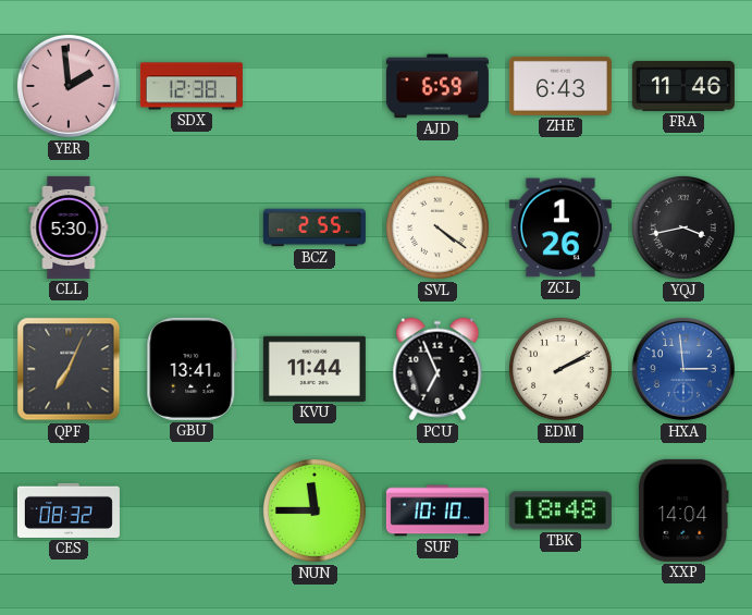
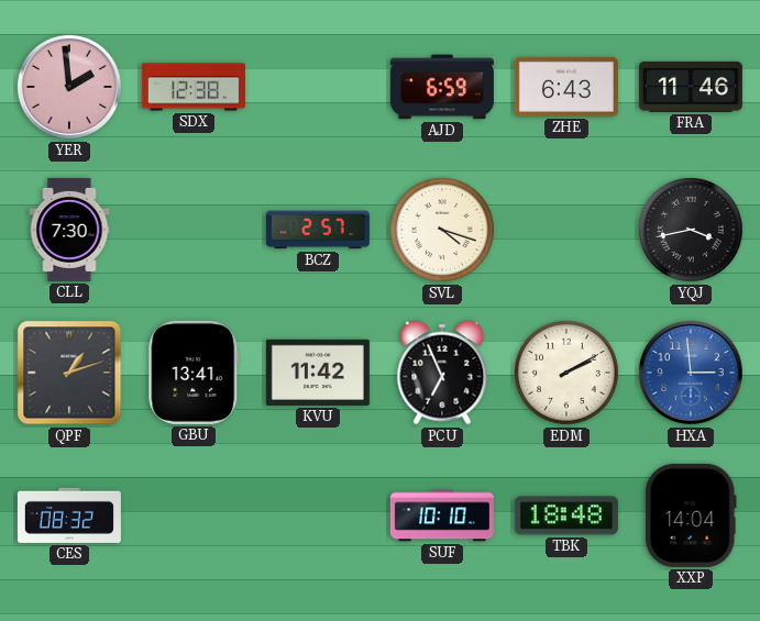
CLL: 5:30 -> 7:30 (69, 230)
BCZ: 2:55 -> 2:57 (318, 230)
SVL: 4:21 -> 4:18 (442, 230)
ZCL: 1:26 -> none (560, 227)
QPF: 7:04 -> 1:12 (69, 373)
KVU: 11:44 -> 11:42 (318, 373)
NUN: 11:45 -> none (315, 511)
